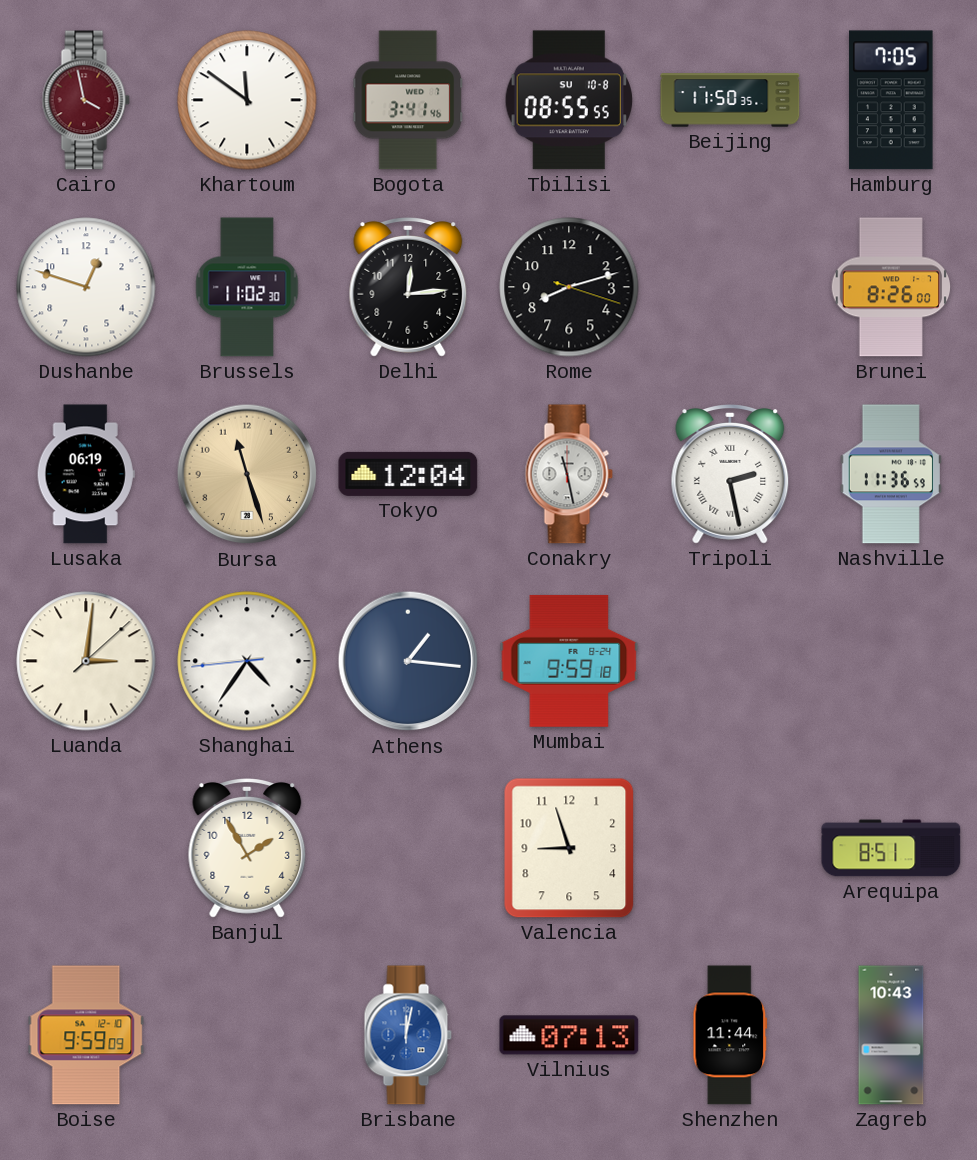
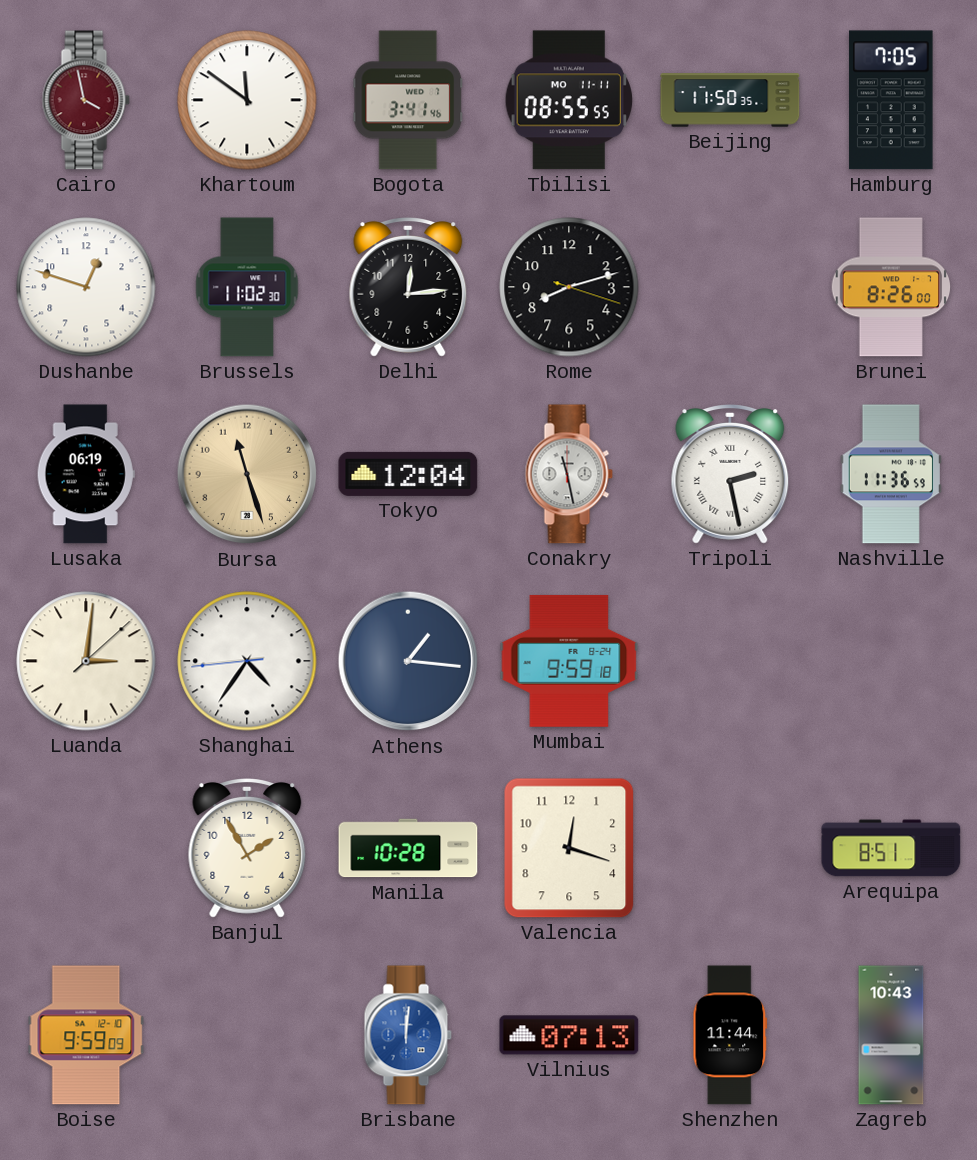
Tbilisi date: SU 10-8 -> MO 11-11 (568, 100)
Manila: none -> 10:28 (408, 848)
Valencia: 8:57 -> 12:18 (569, 848)
Brisbane: 12:02 -> 12:01 (408, 1035)
